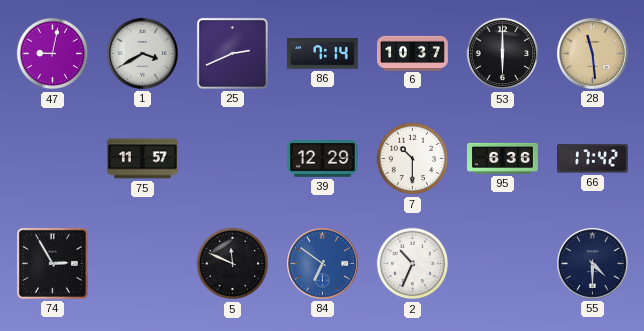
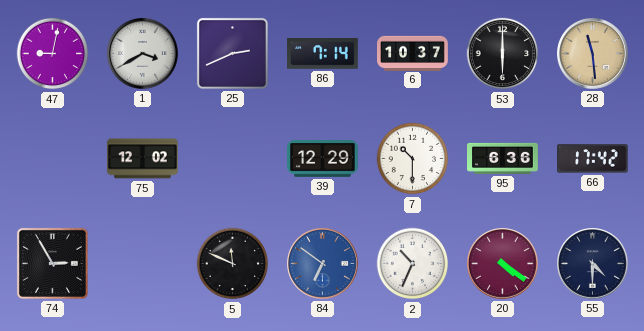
75: 11:57 -> 12:02 (143, 159)
20: none -> 4:21 (503, 264)
